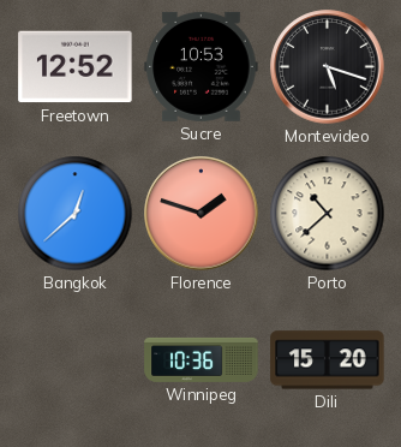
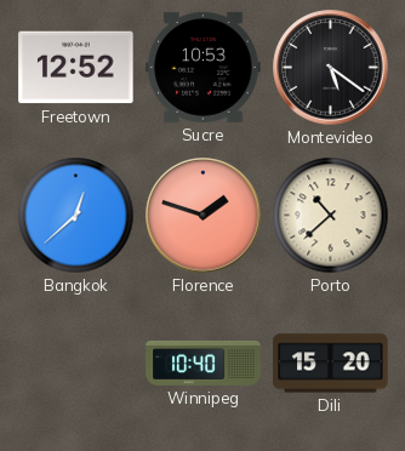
Montevideo: 5:18 -> 5:21 (331, 68)
Winnipeg: 10:36 -> 10:40 (204, 362)
